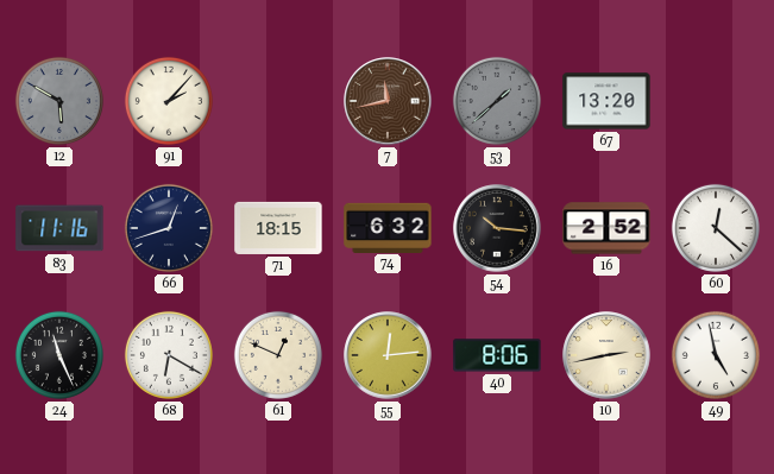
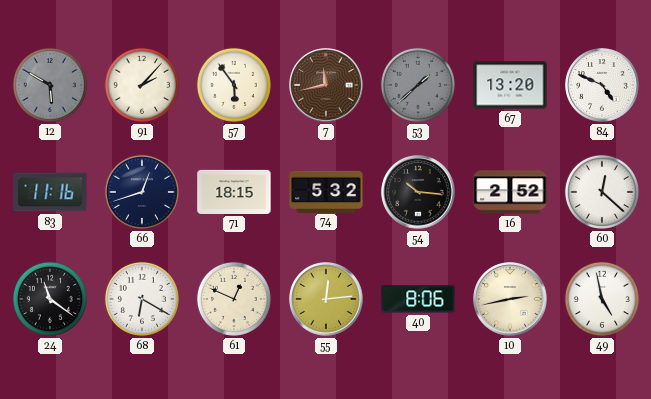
57: none -> 5:54 (234, 85)
84: none -> 4:49 (602, 85)
74: 6:32 -> 5:32 (326, 191)
24: 11:26 -> 11:21 (50, 299)
